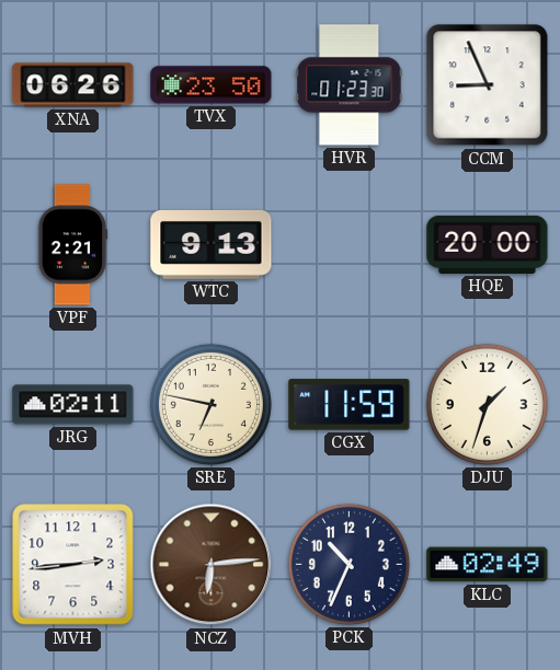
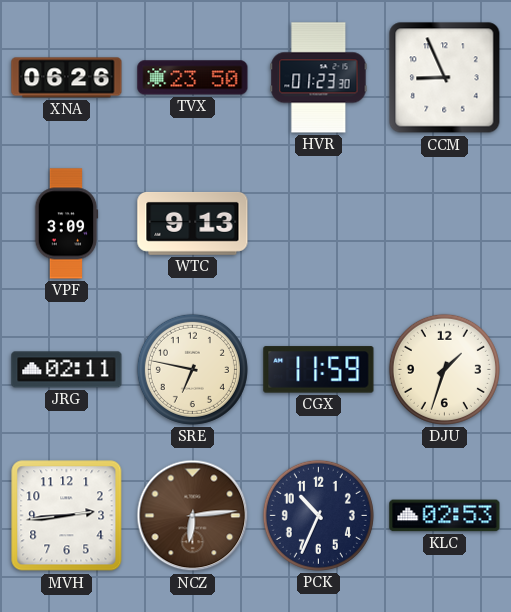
VPF: 2:21 -> 3:09 (66, 224)
HQE: 20:00 -> none (488, 244)
KLC: 02:49 -> 02:53 (445, 516)
